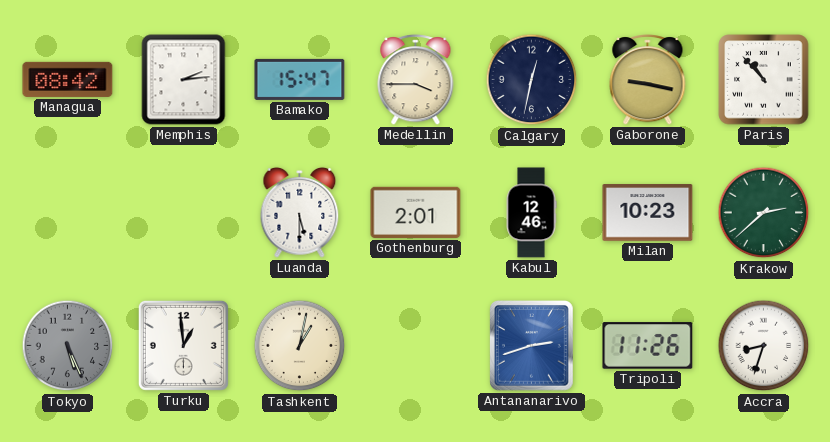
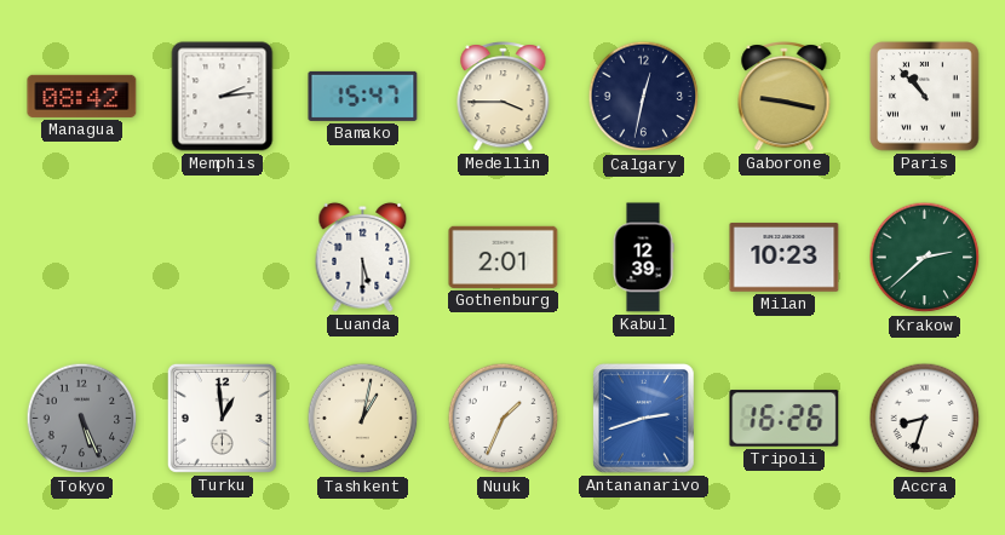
Kabul: 12:46 -> 12:39 (643, 258)
Nuuk: none -> 1:34 (504, 419)
Tripoli: 11:26 -> 16:26 (785, 419)
